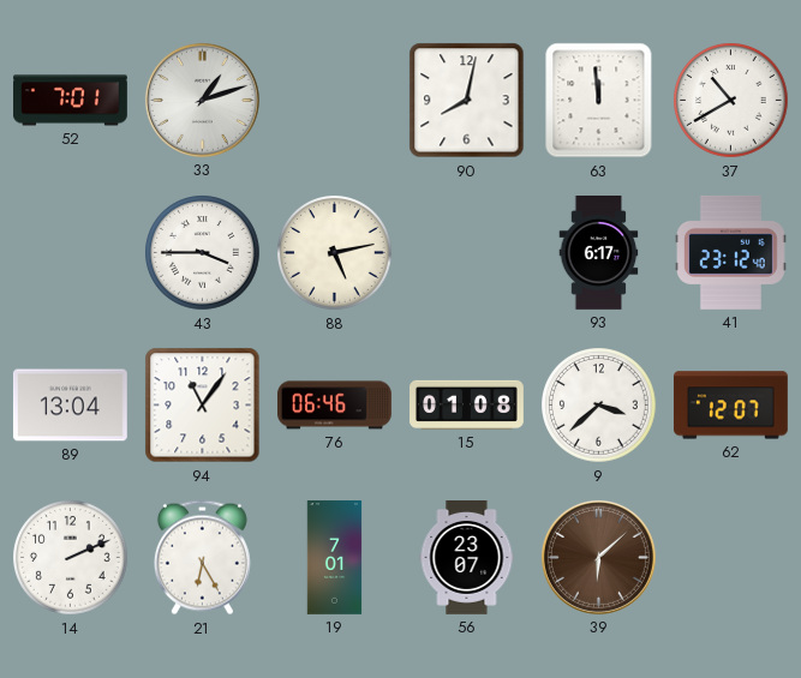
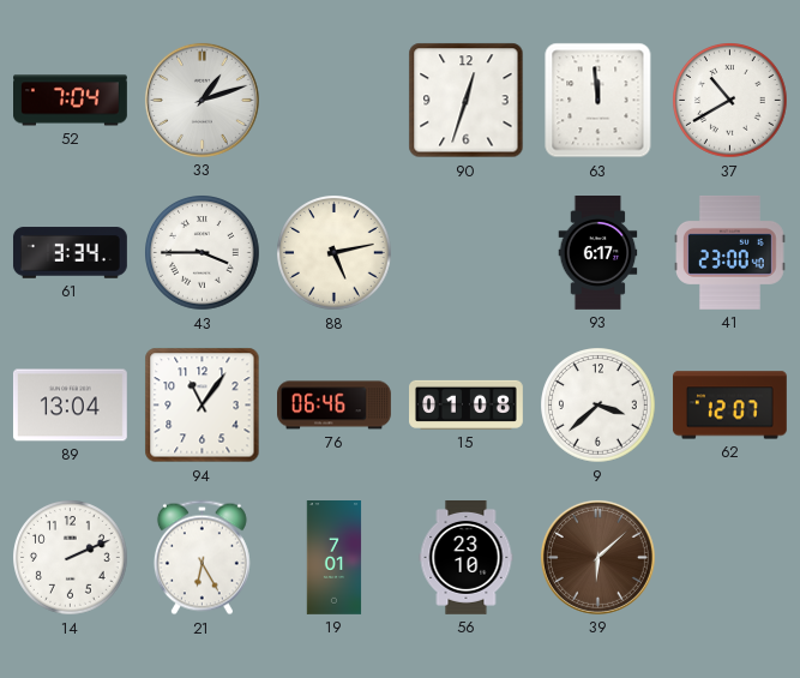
52: 7:01 -> 7:04 (71, 101)
90: 8:02 -> 12:33 (467, 101)
61: none -> 3:34 (70, 253)
41: 23:12 -> 23:00 (730, 252)
56: 23:07 -> 23:10 (467, 558)
